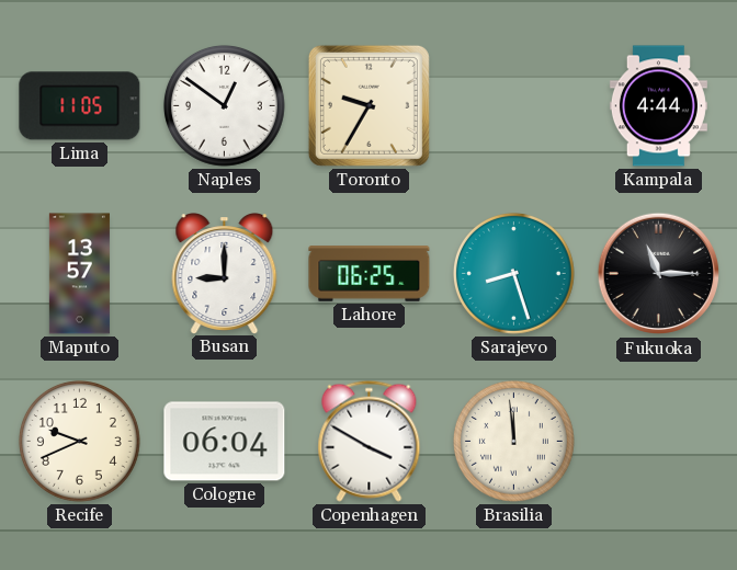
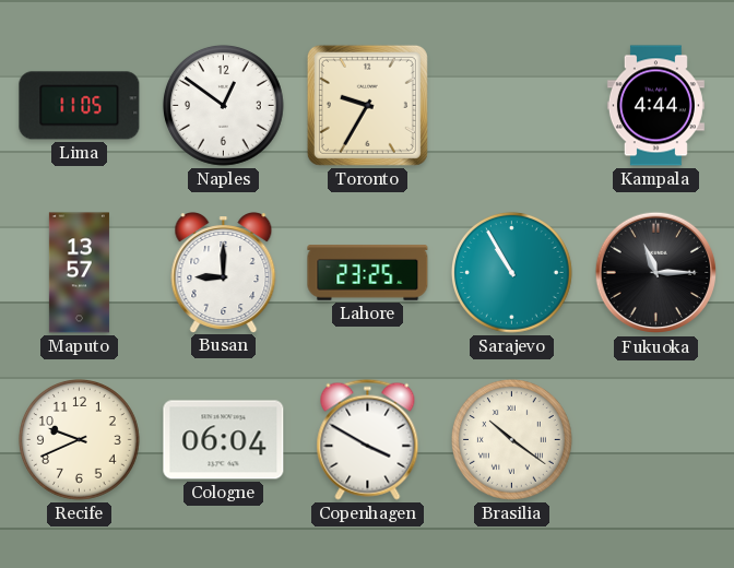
Lahore: 06:25 -> 23:25 (368, 273)
Sarajevo: 8:27 -> 10:55 (511, 272)
Brasilia: 11:59 -> 10:21 (511, 439)
